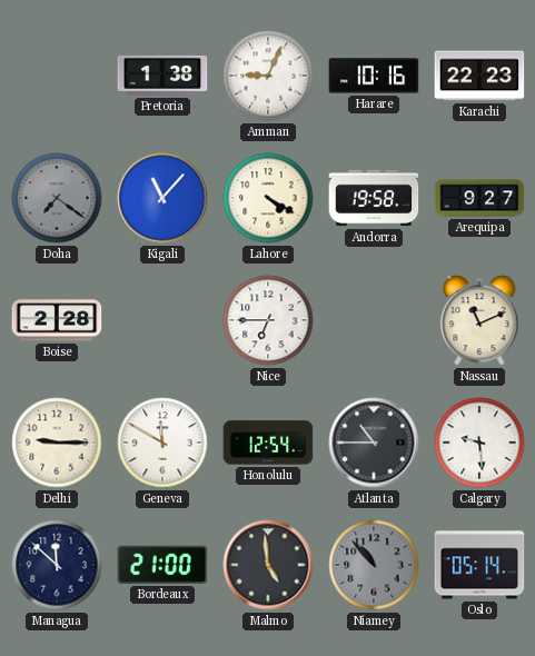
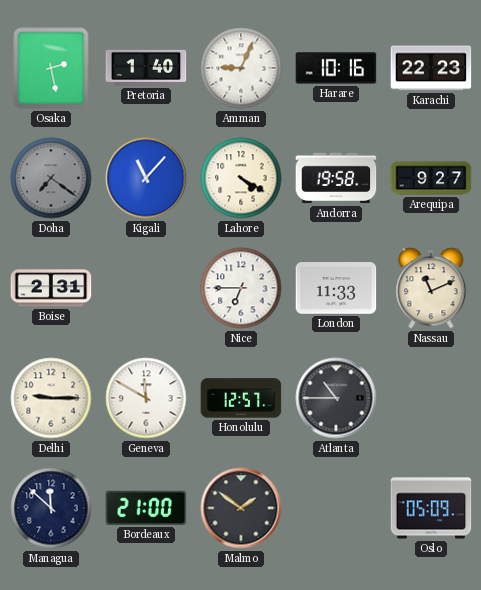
Osaka: none -> 2:28 (51, 68)
Pretoria: 1:38 -> 1:40 (146, 68)
Boise: 2:28 -> 2:31 (51, 288)
London: none -> 11:33 (336, 288)
Honolulu: 12:54 -> 12:57 (241, 398)
Calgary: 9:29 -> none (479, 443)
Malmo: 4:59 -> 1:51 (241, 508)
Niamey: 10:53 -> none (374, 565)
Oslo: 05:14 -> 05:09 (431, 508)
